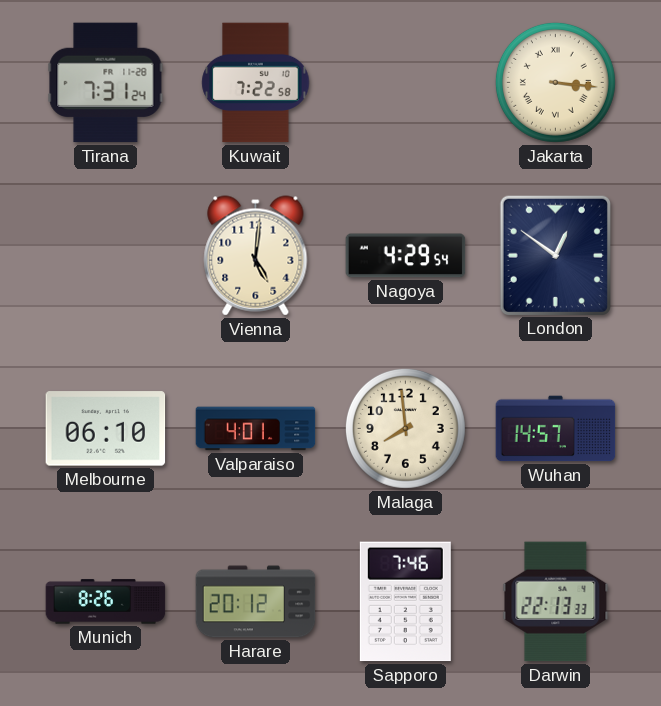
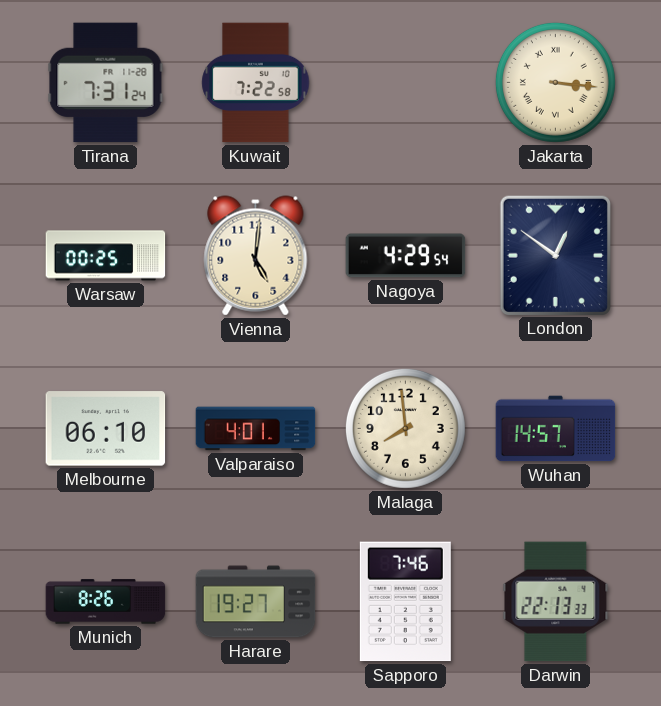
Warsaw: none -> 00:25 (106, 256)
Harare: 20:12 -> 19:27 (256, 602)
